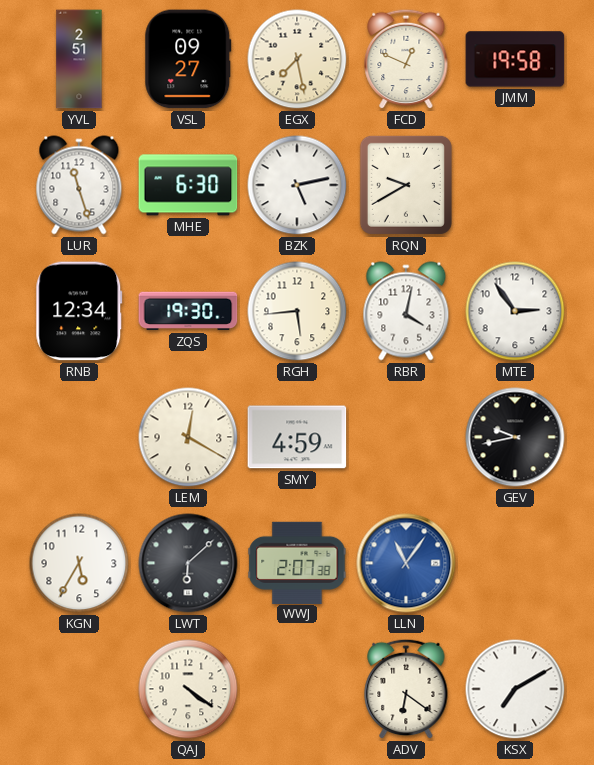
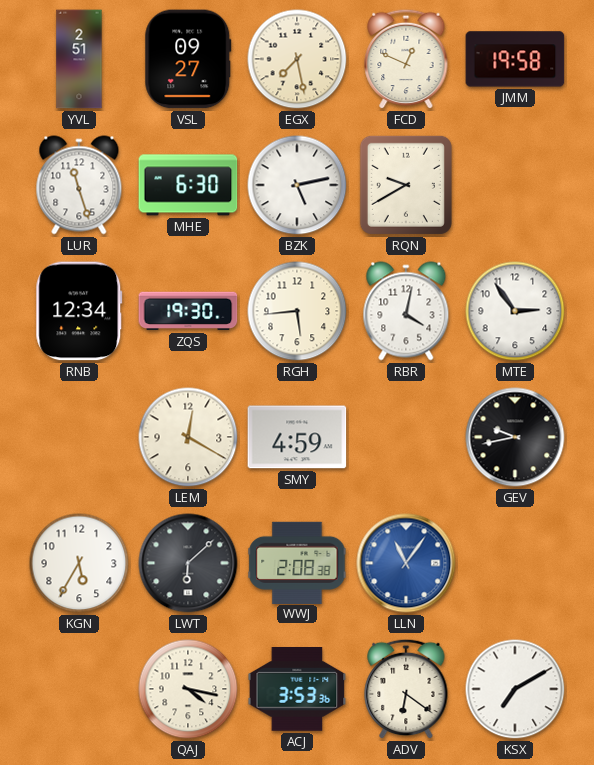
WWJ: 2:07 -> 2:08 (297, 562)
QAJ: 4:21 -> 4:17 (188, 689)
ACJ: none -> 3:53 (297, 690)
